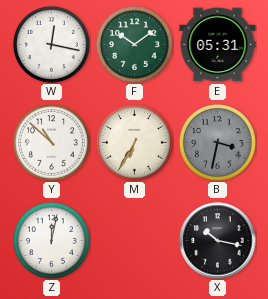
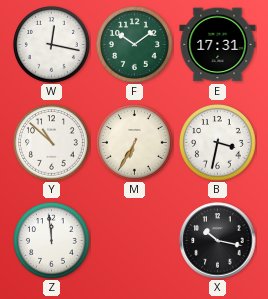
E: 05:31 -> 17:31 (218, 45)
B dial: grey -> white (218, 143)
Z: 12:02 -> 11:59 (52, 241)
